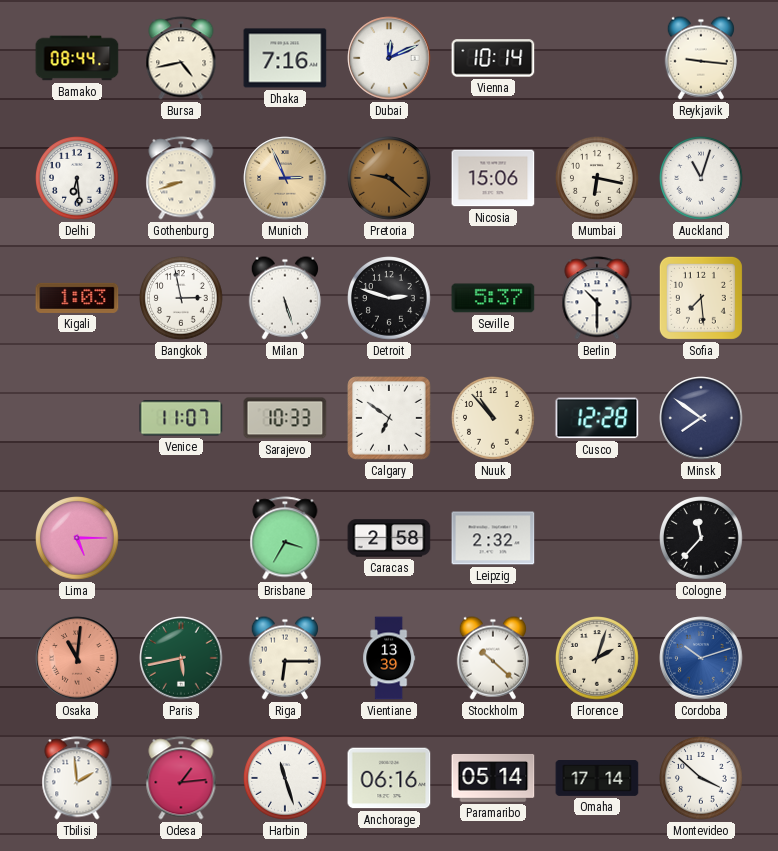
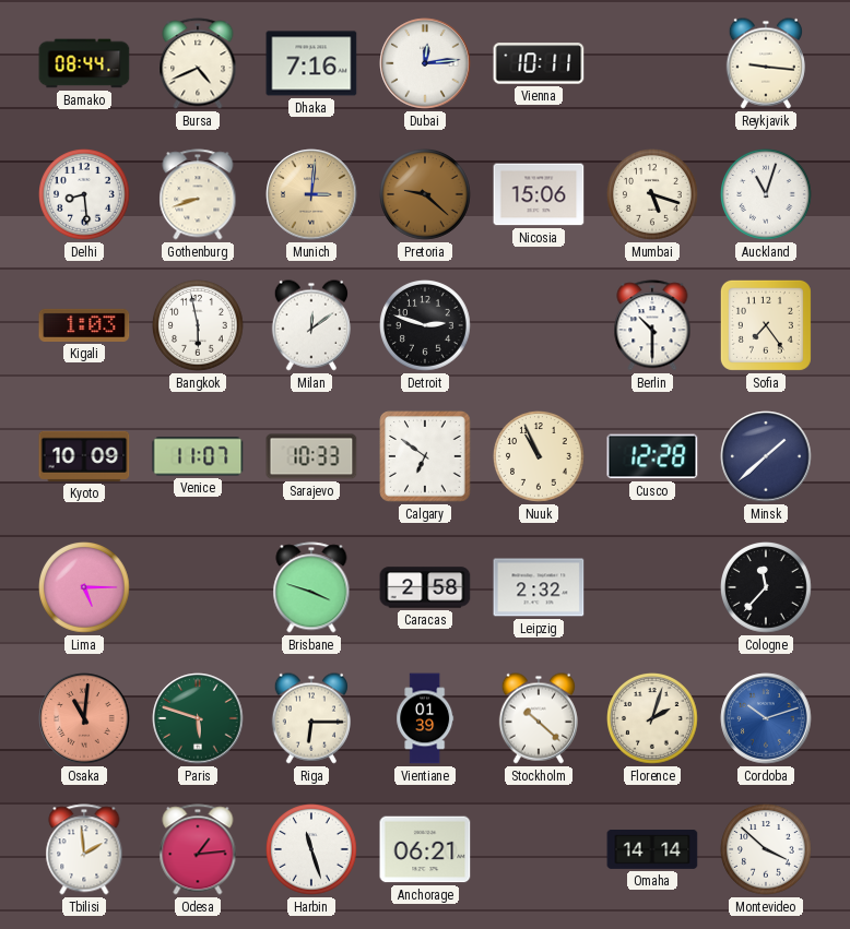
Bursa: 4:43 -> 4:41 (198, 63)
Dubai: 12:11 -> 12:14 (425, 63)
Vienna: 10:14 -> 10:11 (539, 63)
Delhi: 6:29 -> 8:29 (85, 195)
Munich: 2:56 -> 3:01 (311, 194)
Mumbai: 6:17 -> 5:18 (653, 195)
Bangkok: 2:58 -> 5:58 (199, 326)
Milan: 5:27 -> 12:09 (311, 325)
Seville: 5:37 -> none (493, 298)
Sofia: 7:29 -> 7:24 (766, 325)
Kyoto: none -> 10:09 (84, 456)
Nuuk: 10:53 -> 10:56 (540, 457)
Minsk: 7:51 -> 1:38 (766, 456)
Brisbane: 3:35 -> 3:48 (311, 587)
Paris: 5:43 -> 5:48 (198, 718)
Vientiane: 13:39 -> 01:39 (425, 718)
Anchorage: 06:16 -> 06:21 (425, 849)
Paramaribo: 05:14 -> none (493, 778)
Omaha: 17:14 -> 14:14 (652, 850)
